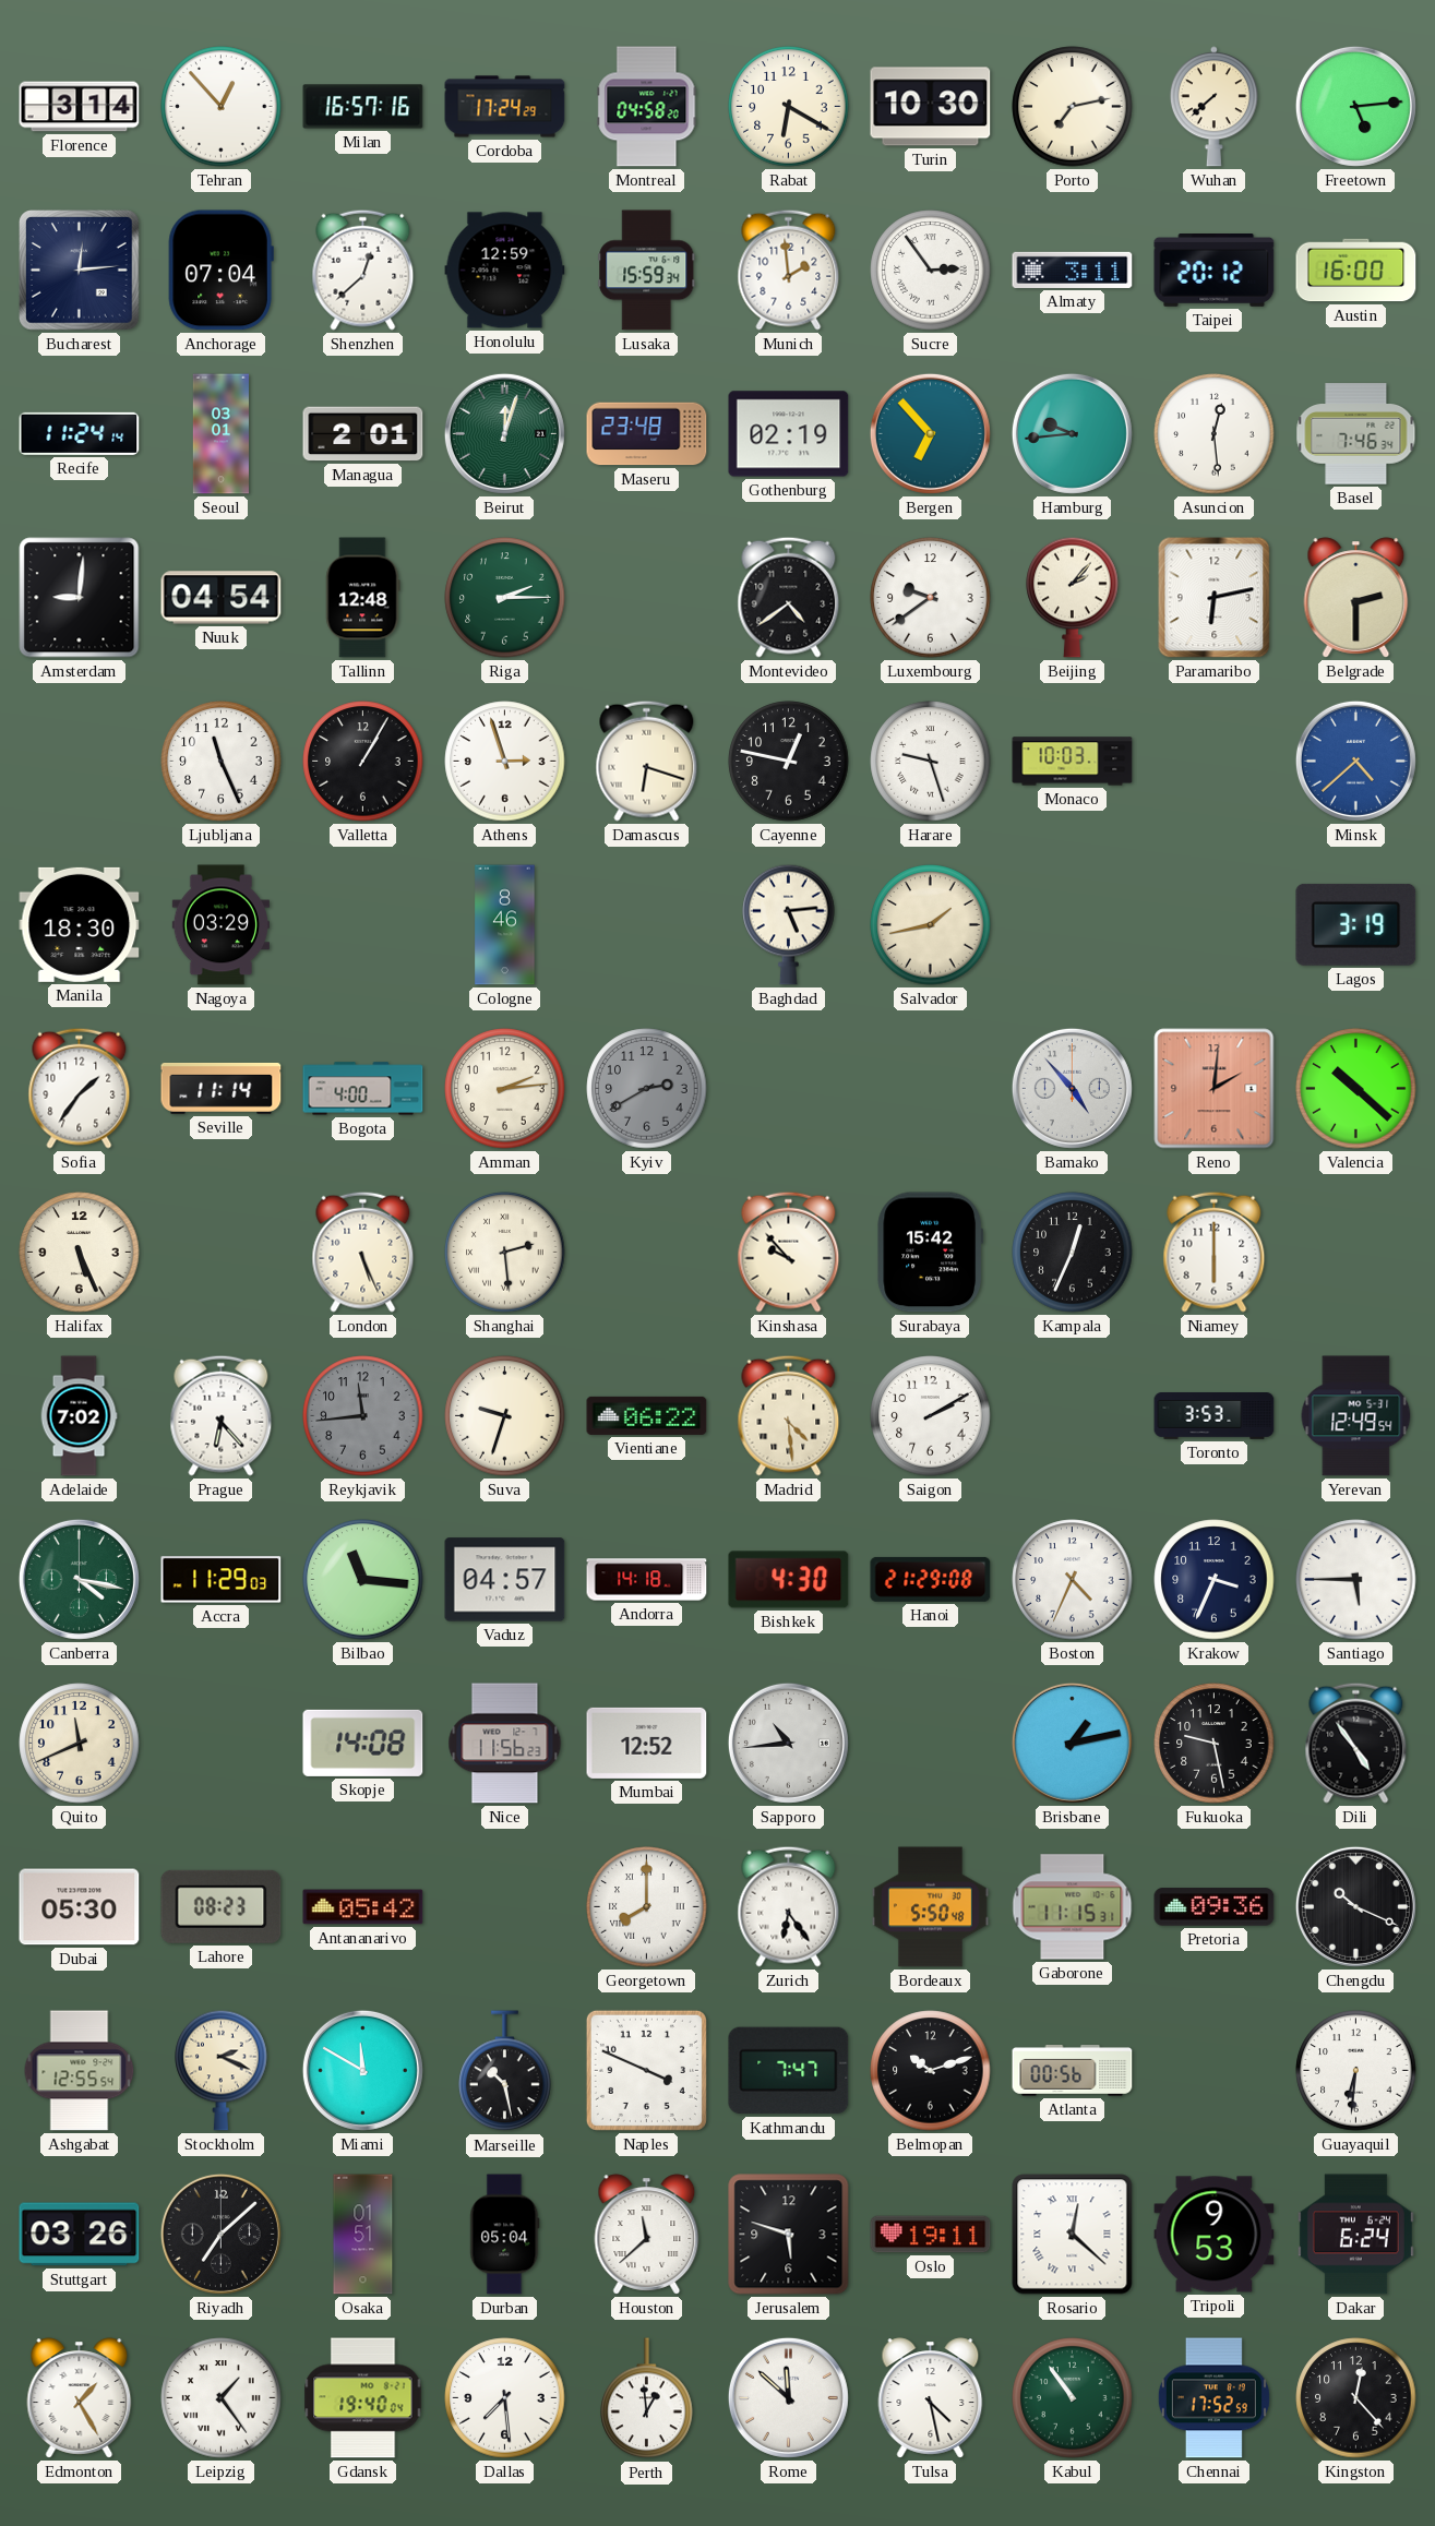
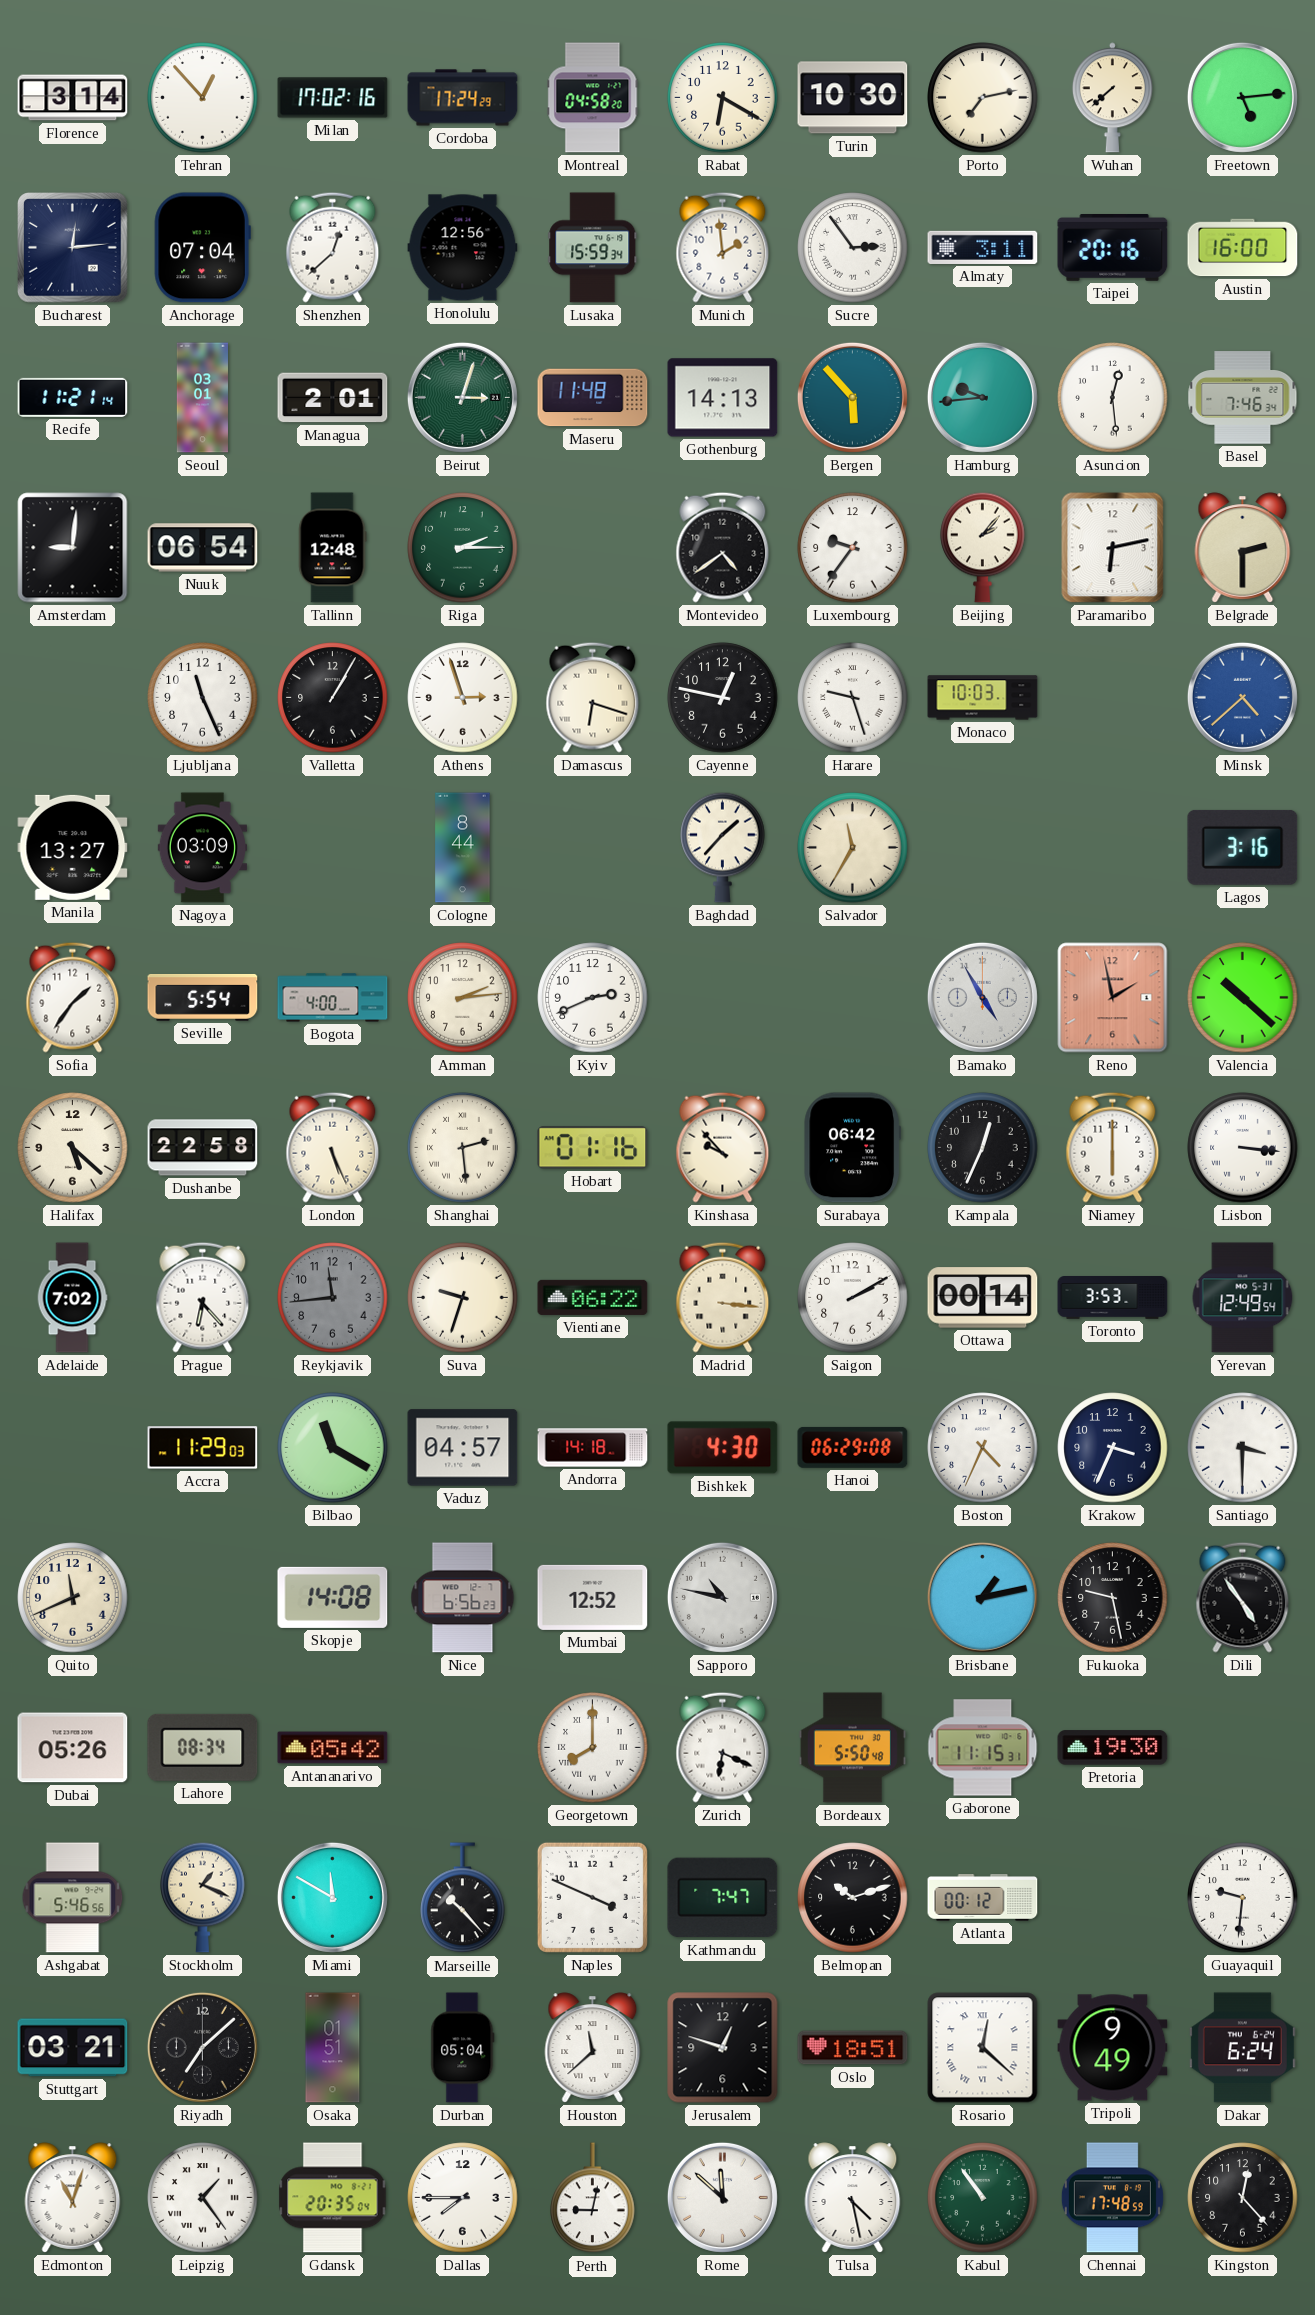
Milan: 16:57 -> 17:02 (333, 98)
Honolulu: 12:59 -> 12:56 (463, 248)
Taipei: 20:12 -> 20:16 (1113, 248)
Recife: 11:24 -> 11:21 (73, 397)
Beirut: 12:03 -> 3:03 (462, 397)
Maseru: 23:48 -> 11:48 (593, 398)
Gothenburg: 02:19 -> 14:13 (723, 398)
Bergen: 6:53 -> 5:53 (852, 397)
Nuuk: 04:54 -> 06:54 (203, 548)
Luxembourg: 9:39 -> 9:36 (853, 548)
Manila: 18:30 -> 13:27 (73, 847)
Nagoya: 03:29 -> 03:09 (202, 848)
Cologne: 8:46 -> 8:44 (463, 848)
Baghdad: 5:14 -> 1:37 (723, 847)
Salvador: 1:43 -> 11:35 (853, 848)
Lagos: 3:19 -> 3:16 (1243, 847)
Seville: 11:14 -> 5:54 (203, 997)
Kyiv: 2:40 -> 2:41 (593, 998)
Kyiv dial: grey -> white (593, 998)
Bamako: 4:53 -> 4:55 (982, 997)
Reno: 2:01 -> 1:58 (1113, 998)
Halifax: 5:26 -> 5:22 (73, 1148)
Dushanbe: none -> 22:58 (203, 1148)
Hobart: none -> 01:16 (593, 1148)
Surabaya: 15:42 -> 06:42 (853, 1148)
Lisbon: none -> 3:16 (1243, 1148)
Madrid: 4:29 -> 3:16 (723, 1297)
Ottawa: none -> 00:14 (983, 1298)
Canberra: 4:17 -> none (79, 1579)
Bilbao: 11:16 -> 11:20 (333, 1448)
Hanoi: 21:29 -> 06:29 (853, 1447)
Santiago: 5:45 -> 3:30 (1243, 1448)
Nice: 11:56 -> 6:56 (463, 1598)
Sapporo: 10:44 -> 10:47 (722, 1597)
Dubai: 05:30 -> 05:26 (73, 1748)
Lahore: 08:23 -> 08:34 (203, 1747)
Zurich: 6:24 -> 6:19 (723, 1747)
Pretoria: 09:36 -> 19:30 (1113, 1748)
Chengdu: 10:19 -> none (1355, 1906)
Ashgabat: 12:55 -> 5:46 (73, 1898)
Stockholm: 2:19 -> 1:19 (203, 1897)
Marseille: 10:28 -> 10:23 (463, 1898)
Atlanta: 00:56 -> 00:12 (983, 1898)
Guayaquil: 6:31 -> 9:31 (1243, 1898)
Stuttgart: 03:26 -> 03:21 (73, 2048)
Jerusalem: 5:48 -> 12:48 (723, 2048)
Oslo: 19:11 -> 18:51 (853, 2048)
Tripoli: 9:53 -> 9:49 (1113, 2048)
Edmonton: 1:25 -> 11:03 (73, 2198)
Gdansk: 19:40 -> 20:35 (333, 2198)
Dallas: 7:29 -> 7:45 (463, 2198)
Perth: 12:59 -> 9:02 (593, 2198)
Chennai: 17:52 -> 17:48 (1112, 2198)
